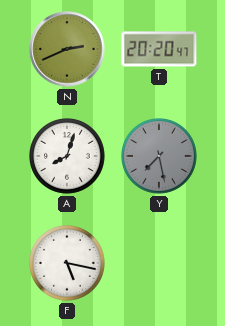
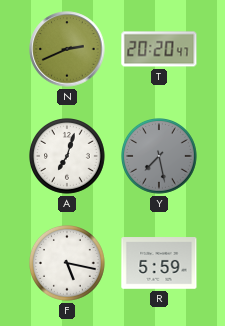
A: 8:03 -> 7:03 (68, 157)
R: none -> 5:59 (159, 263)
